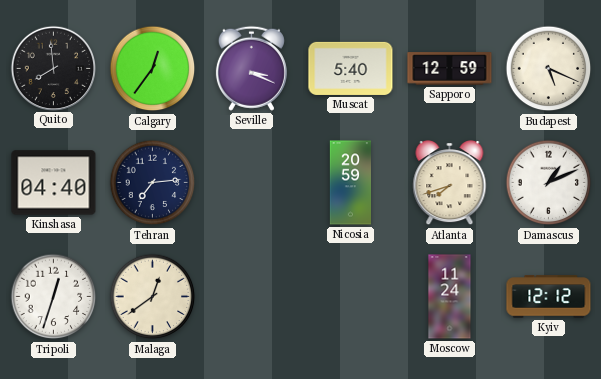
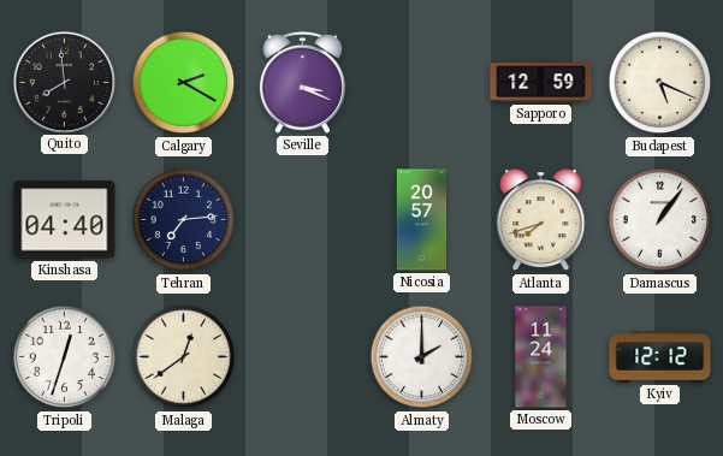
Calgary: 12:36 -> 2:20 (184, 83)
Muscat: 5:40 -> none (351, 68)
Nicosia: 20:59 -> 20:57 (421, 220)
Damascus: 1:11 -> 1:06 (660, 220)
Almaty: none -> 2:00 (422, 357)
